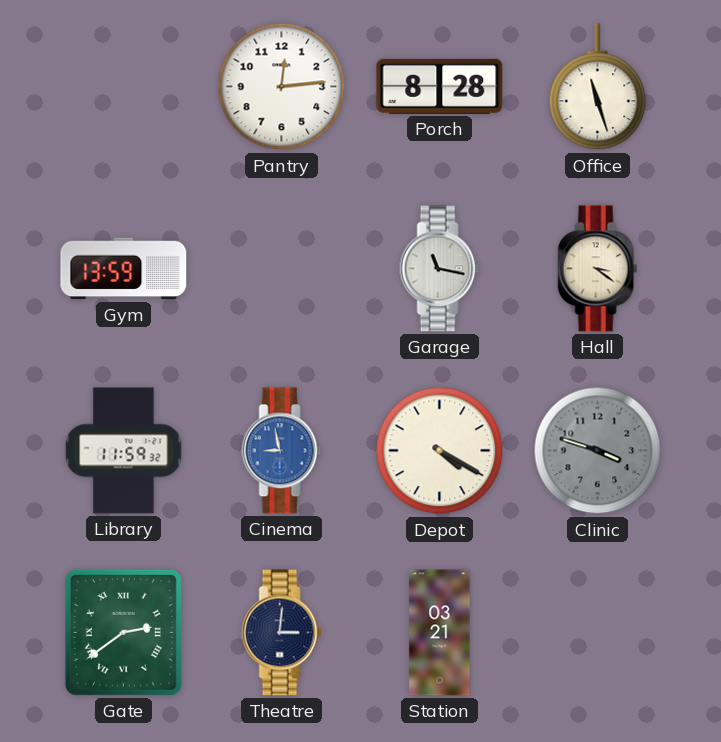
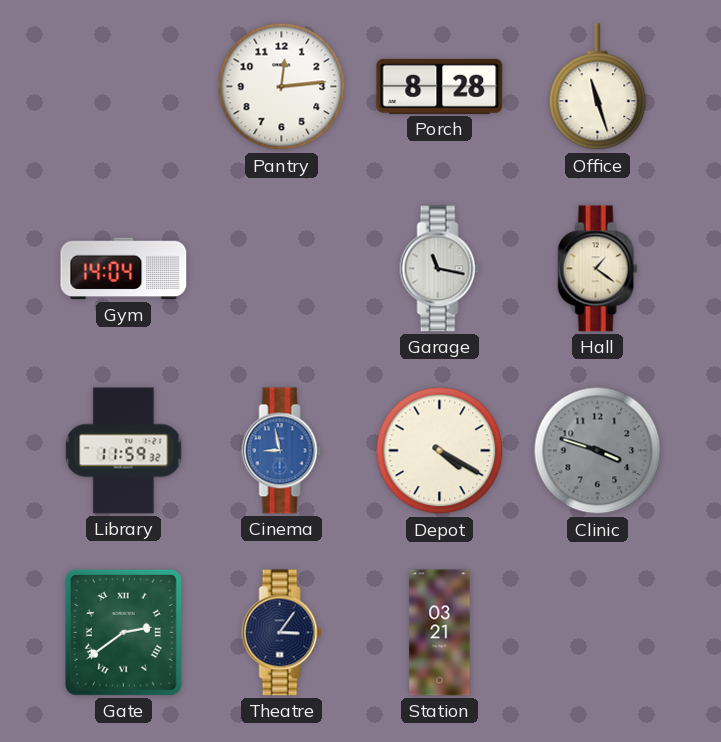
Gym: 13:59 -> 14:04 (124, 269)
Hall: 3:21 -> 1:21 (598, 269)
Theatre: 3:01 -> 3:06 (282, 633)
